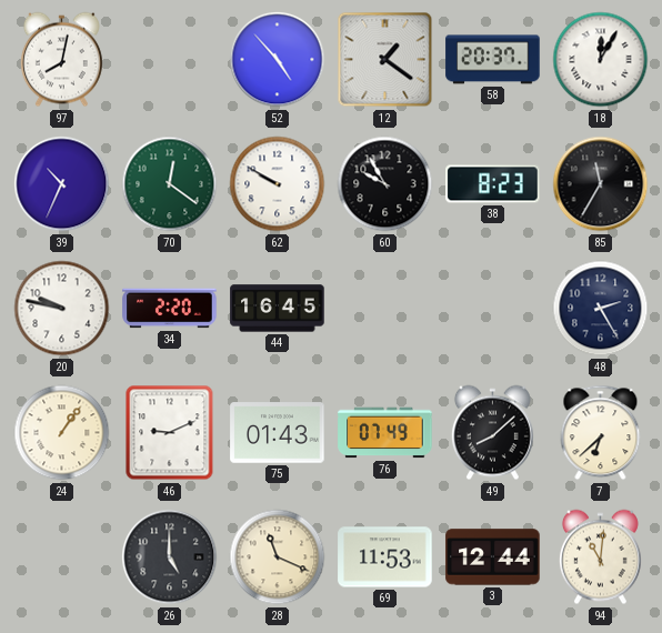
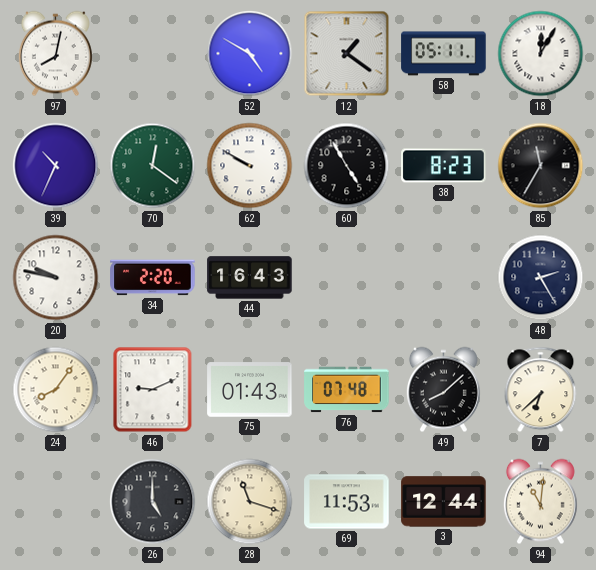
52: 4:53 -> 4:50 (250, 54)
58: 20:37 -> 05:11 (444, 54)
60: 9:55 -> 4:55 (347, 166)
44: 16:45 -> 16:43 (250, 278)
24: 1:06 -> 8:06 (56, 390)
76: 07:49 -> 07:48 (347, 390)
28: 11:19 -> 11:18 (250, 502)
